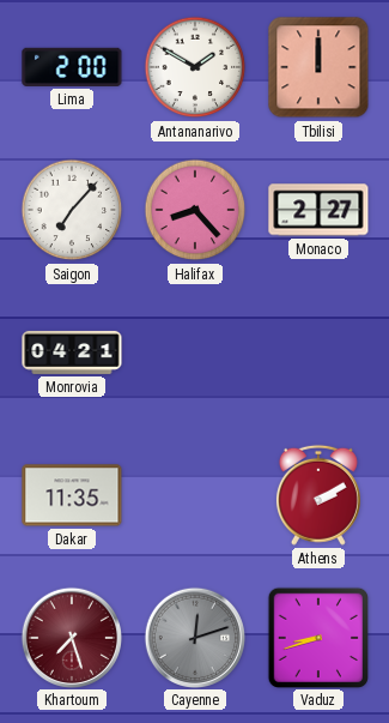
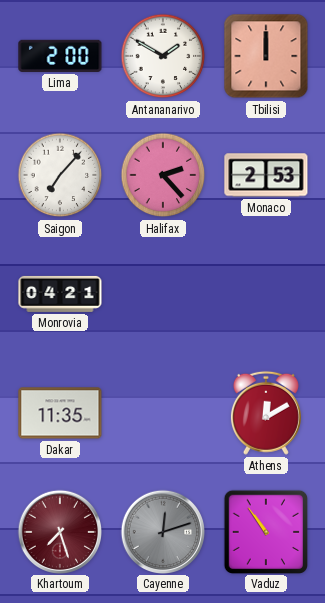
Halifax: 8:23 -> 2:23 (163, 175)
Monaco: 2:27 -> 2:53 (266, 175)
Athens: 2:10 -> 12:10 (266, 413)
Vaduz: 8:42 -> 10:54 (265, 531)
